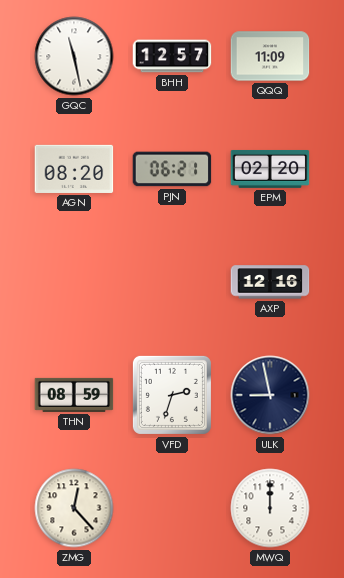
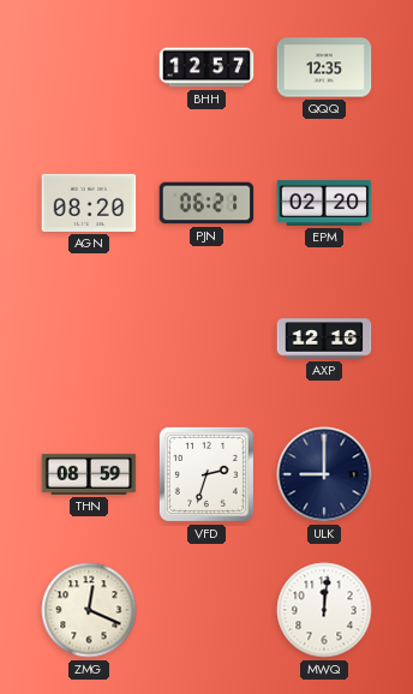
GQC: 11:28 -> none (74, 56)
QQQ: 11:09 -> 12:35 (324, 67)
ULK: 8:58 -> 9:00 (324, 474)
ZMG: 12:23 -> 12:19 (89, 610)
MWQ: 12:00 -> 12:01 (324, 610)
